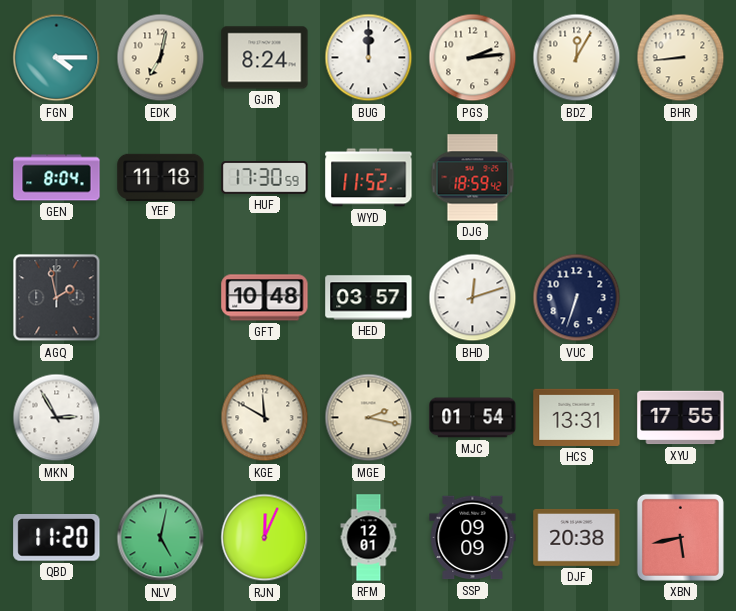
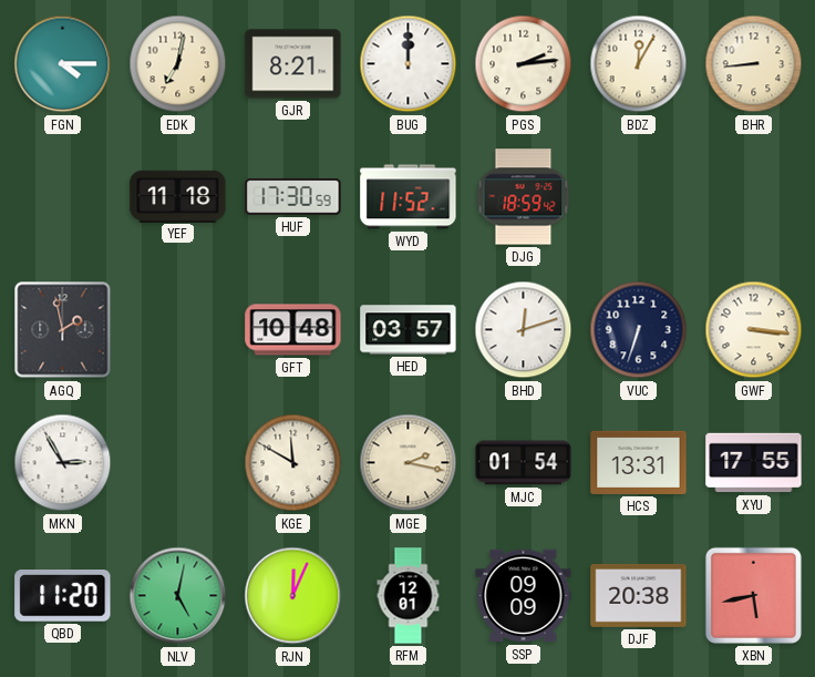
GJR: 8:24 -> 8:21 (293, 64)
GEN: 8:04 -> none (57, 178)
GWF: none -> 3:16 (754, 330)
